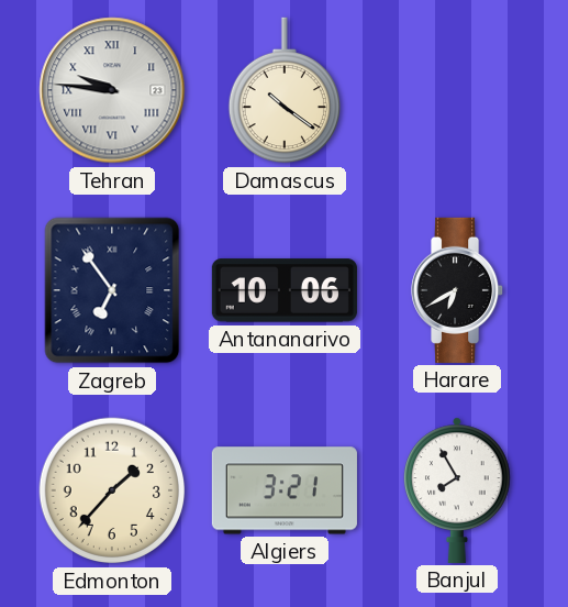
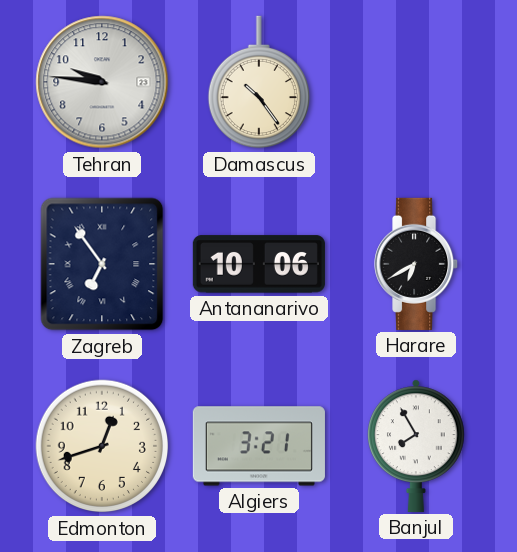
Tehran numerals: Roman -> Arabic (102, 82)
Damascus: 10:21 -> 10:24 (258, 82)
Edmonton: 1:37 -> 12:42 (102, 446)
